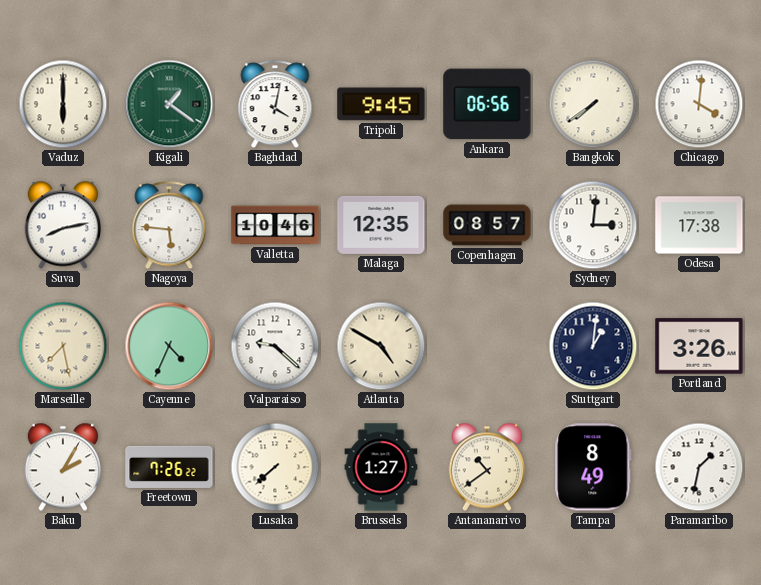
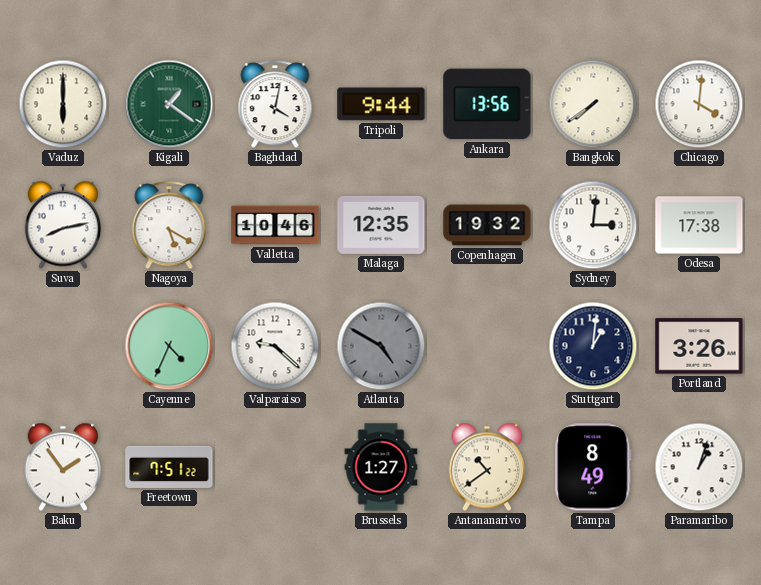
Tripoli: 9:45 -> 9:44 (381, 104)
Ankara: 06:56 -> 13:56 (487, 104)
Nagoya: 5:46 -> 5:20 (169, 226)
Copenhagen: 08:57 -> 19:32 (487, 225)
Marseille: 7:28 -> none (63, 346)
Atlanta dial: cream -> grey (381, 346)
Baku: 2:05 -> 1:54 (62, 467)
Freetown: 7:26 -> 7:51 (169, 467)
Lusaka: 7:38 -> none (275, 467)
Paramaribo: 1:32 -> 1:03 (699, 467)
